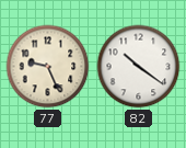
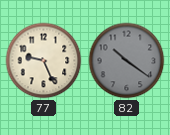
82 dial: white -> grey (127, 61)
